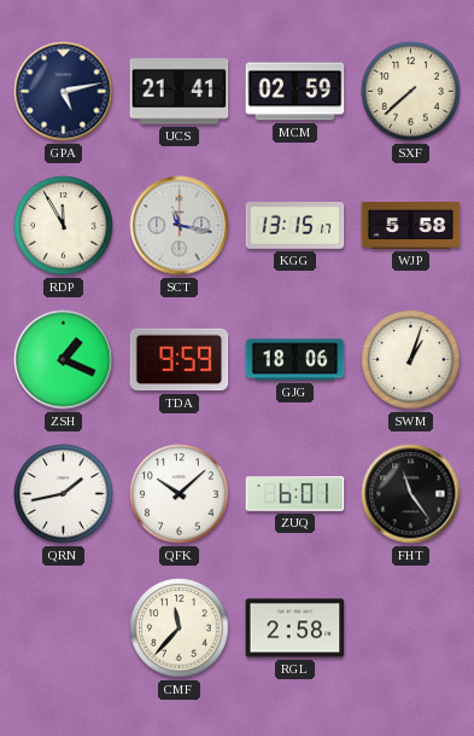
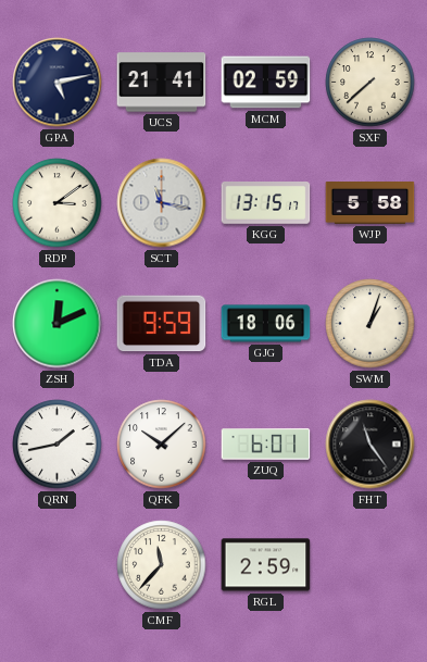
RDP: 11:55 -> 3:09 (58, 203)
ZSH: 1:19 -> 12:11 (58, 324)
RGL: 2:58 -> 2:59 (266, 565)
